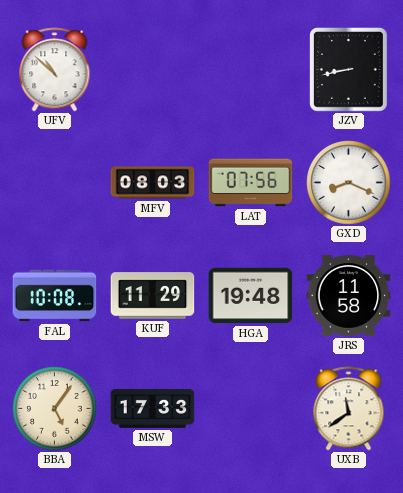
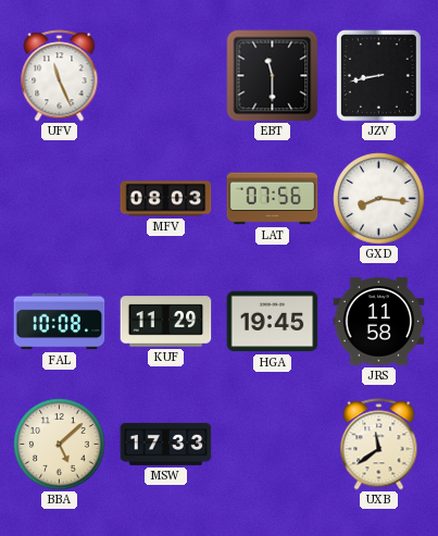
UFV: 10:52 -> 11:26 (60, 76)
EBT: none -> 11:30 (273, 76)
GXD: 8:19 -> 8:16 (379, 199)
HGA: 19:48 -> 19:45 (273, 322)
BBA: 5:06 -> 5:08 (60, 445)
